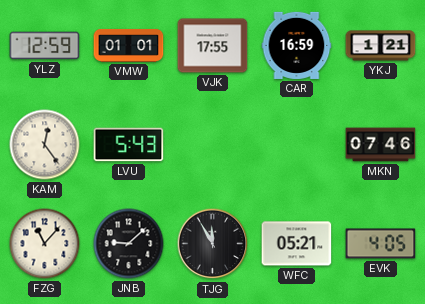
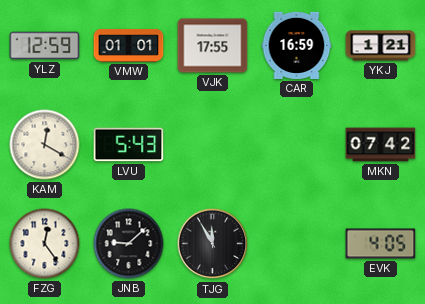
KAM: 12:24 -> 12:20 (45, 145)
MKN: 07:46 -> 07:42 (381, 145)
FZG: 11:07 -> 12:24 (45, 244)
WFC: 05:21 -> none (297, 244)
